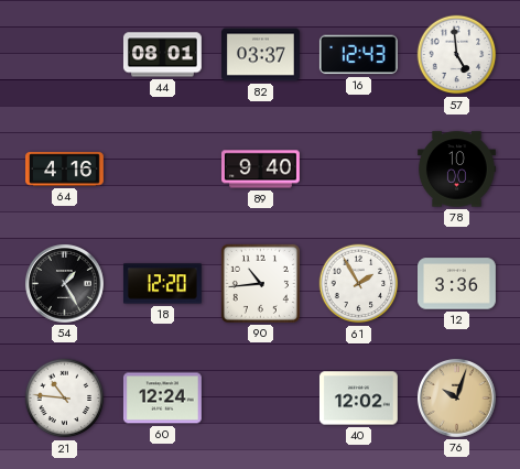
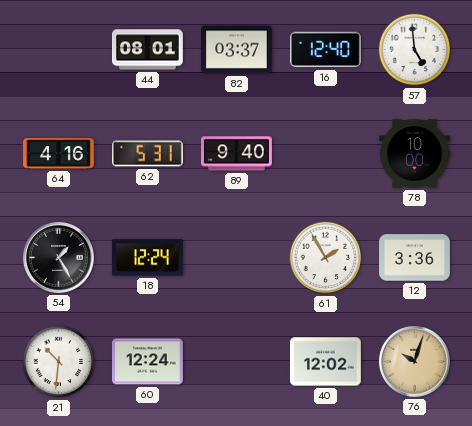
16: 12:43 -> 12:40 (325, 50)
62: none -> 5:31 (148, 154)
18: 12:20 -> 12:24 (147, 258)
90: 10:44 -> none (260, 283)
21: 10:46 -> 10:31 (59, 362)
